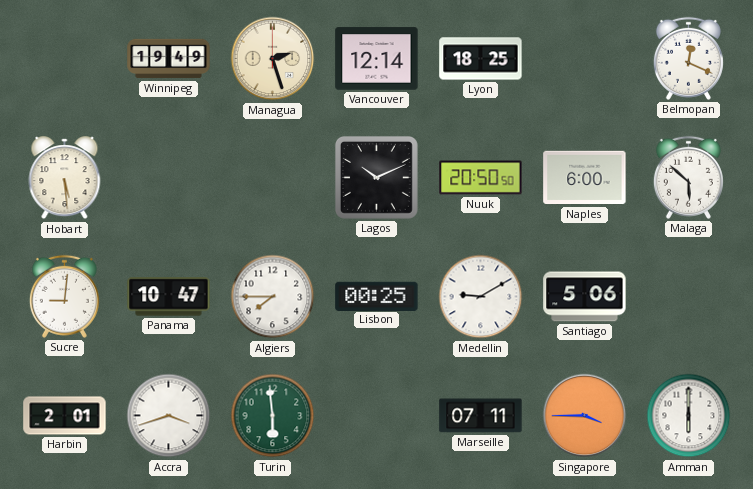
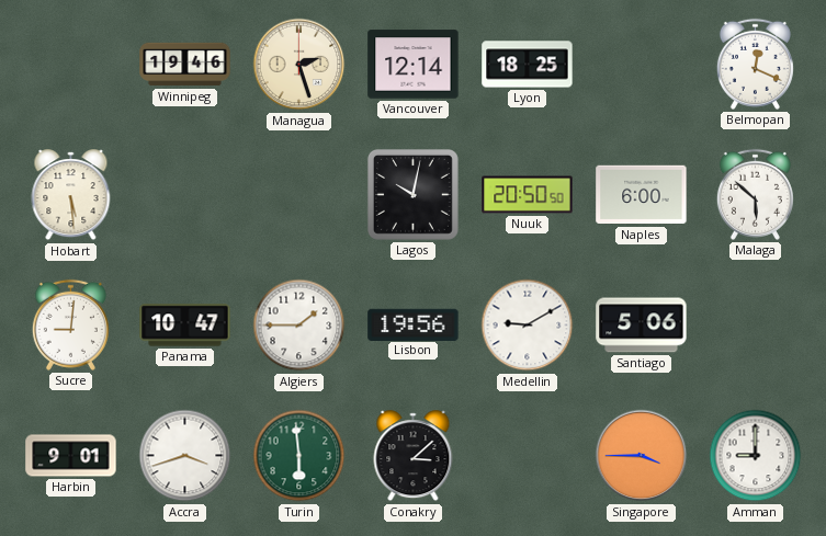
Winnipeg: 19:49 -> 19:46 (185, 65)
Lagos: 10:11 -> 10:02 (412, 194)
Algiers: 7:45 -> 1:45 (299, 326)
Lisbon: 00:25 -> 19:56 (414, 324)
Harbin: 2:01 -> 9:01 (71, 456)
Conakry: none -> 3:08 (414, 456)
Marseille: 07:11 -> none (481, 416)
Amman: 6:00 -> 9:00 (756, 456)
